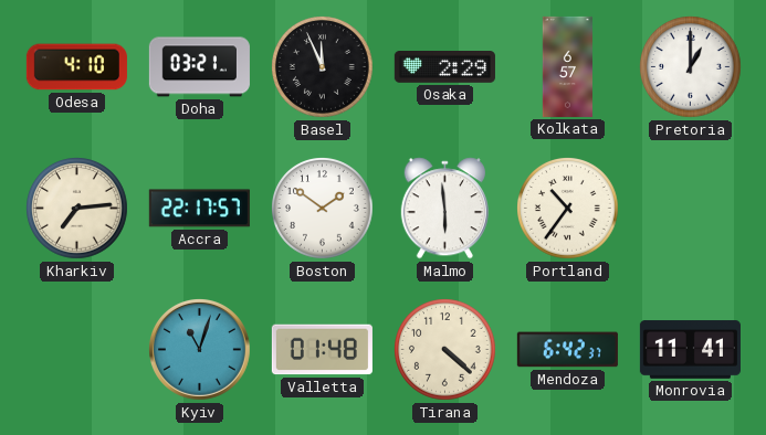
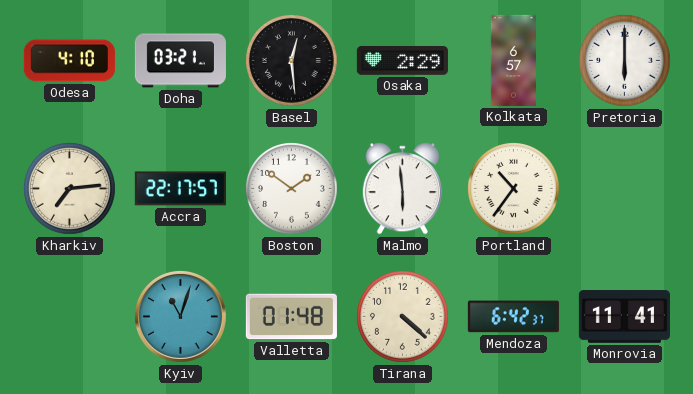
Basel: 11:56 -> 12:29 (292, 61)
Pretoria: 1:00 -> 6:00 (625, 61)
